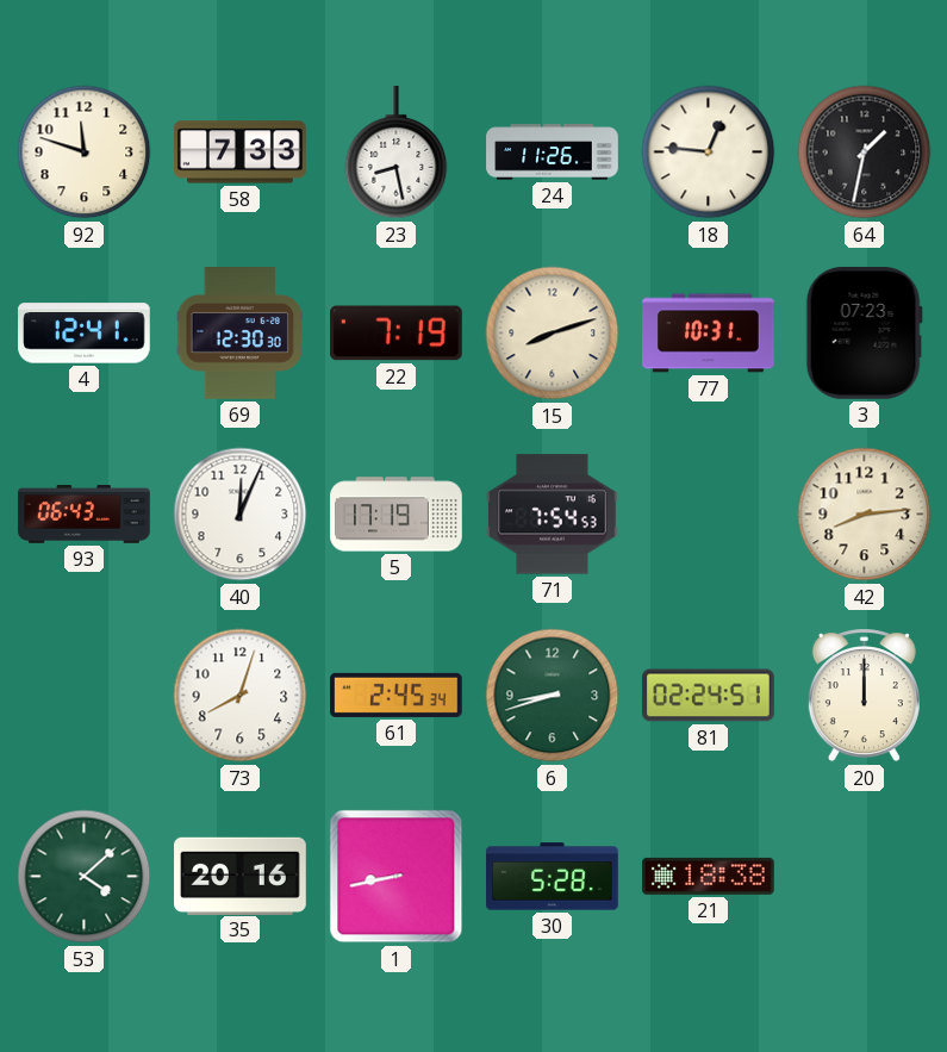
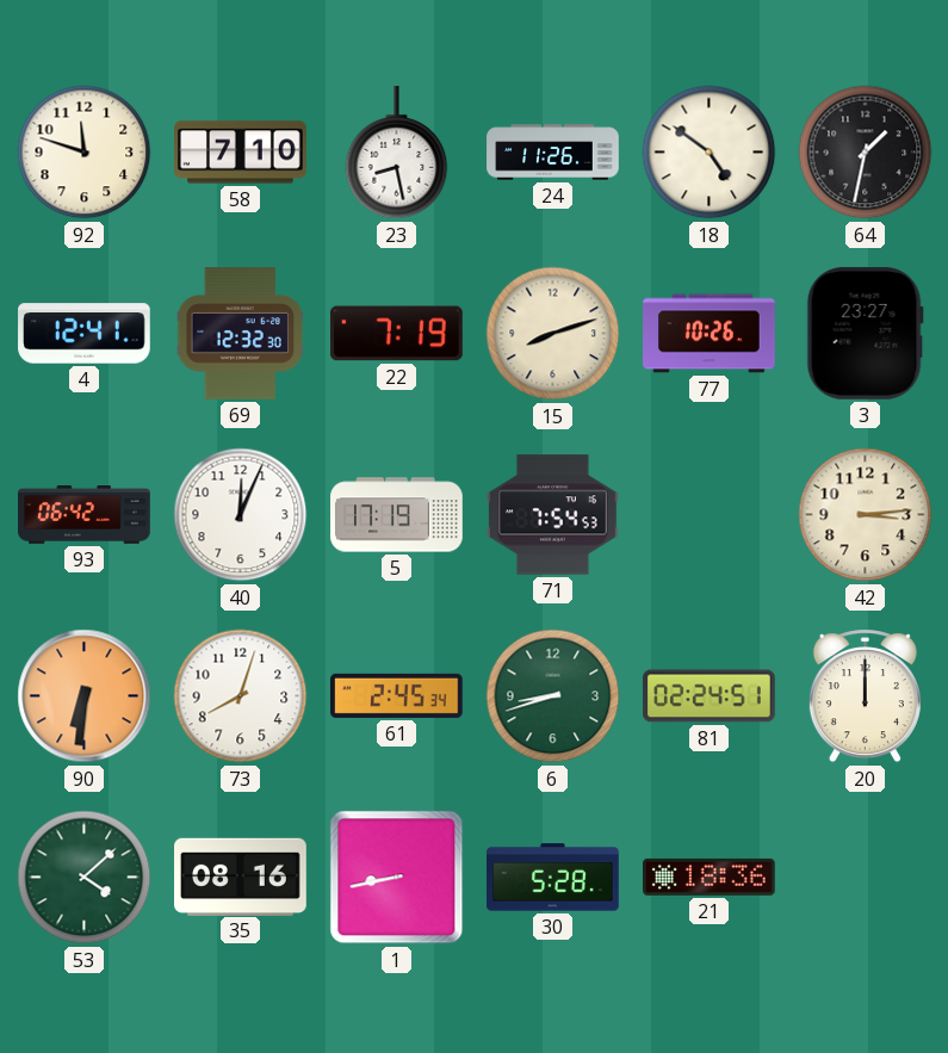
58: 7:33 -> 7:10 (241, 153)
18: 12:46 -> 4:51 (710, 153)
69: 12:30 -> 12:32 (241, 334)
77: 10:31 -> 10:26 (710, 334)
3: 07:23 -> 23:27 (865, 333)
93: 06:43 -> 06:42 (85, 515)
42: 8:14 -> 3:14 (866, 515)
90: none -> 6:31 (85, 696)
35: 20:16 -> 08:16 (241, 877)
21: 18:38 -> 18:36 (710, 877)
